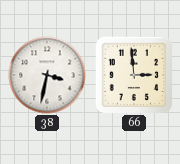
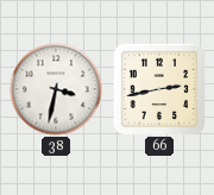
66: 2:59 -> 2:43 (159, 89)
